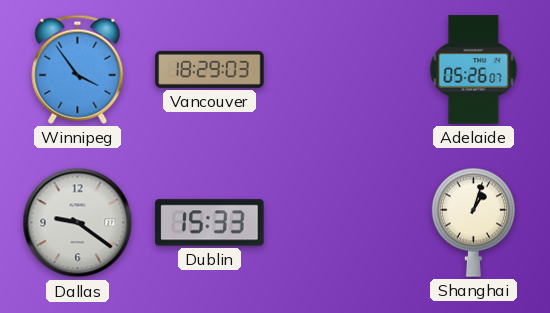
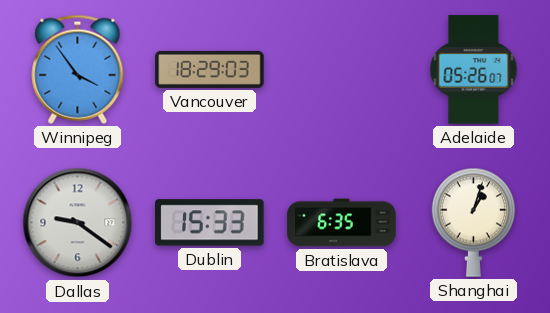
Bratislava: none -> 6:35 (342, 223)
